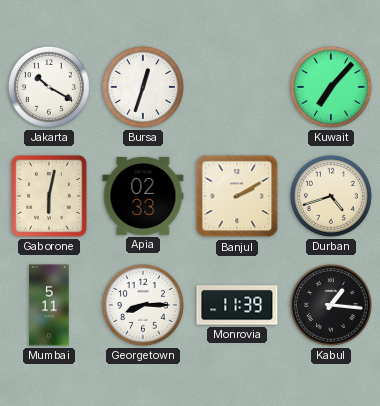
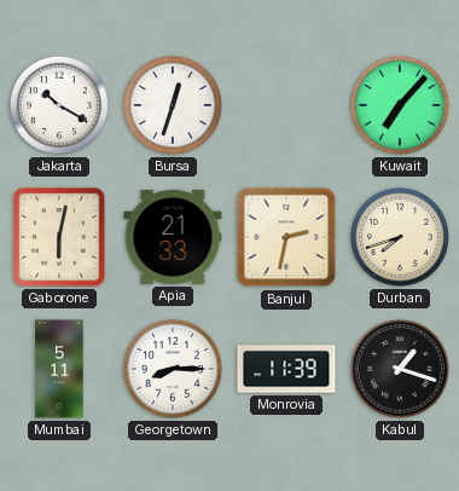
Apia: 02:33 -> 21:33 (173, 237)
Banjul: 2:10 -> 2:32 (286, 237)
Durban: 4:42 -> 7:42 (400, 237)
Kabul: 1:16 -> 1:18 (400, 369)
